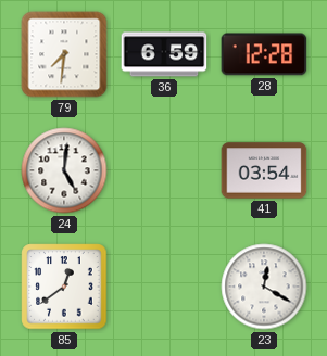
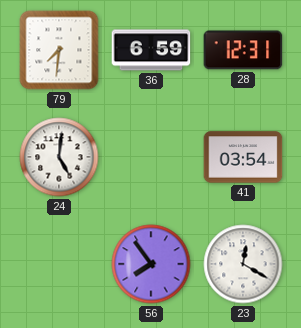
28: 12:28 -> 12:31 (243, 50)
85: 12:39 -> none (64, 287)
56: none -> 7:54 (151, 264)
